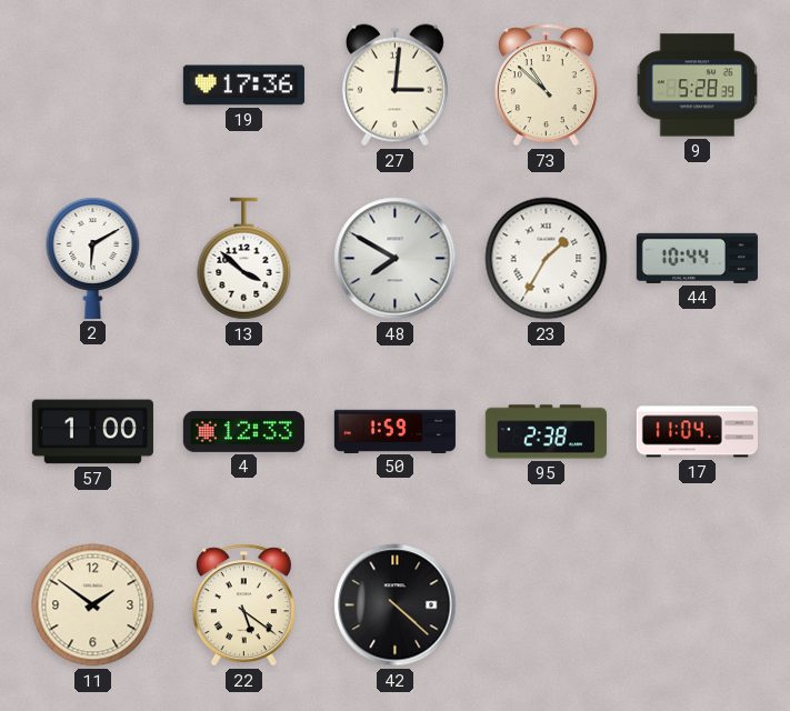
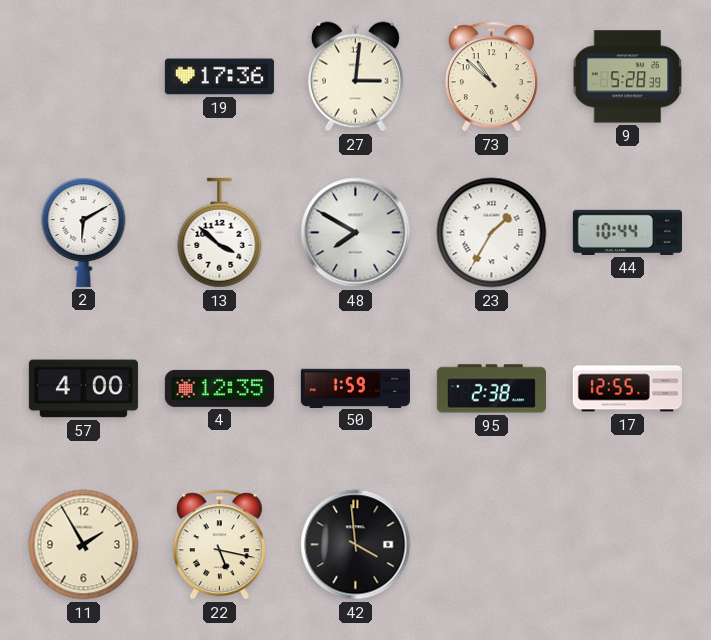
57: 1:00 -> 4:00 (83, 389)
4: 12:33 -> 12:35 (219, 388)
17: 11:04 -> 12:55 (627, 389)
11: 1:51 -> 1:55 (84, 545)
22: 5:21 -> 5:17 (219, 545)
42: 4:22 -> 3:59 (356, 545)
